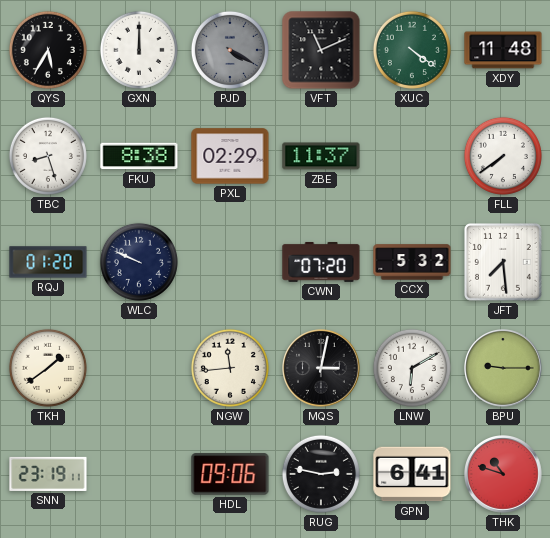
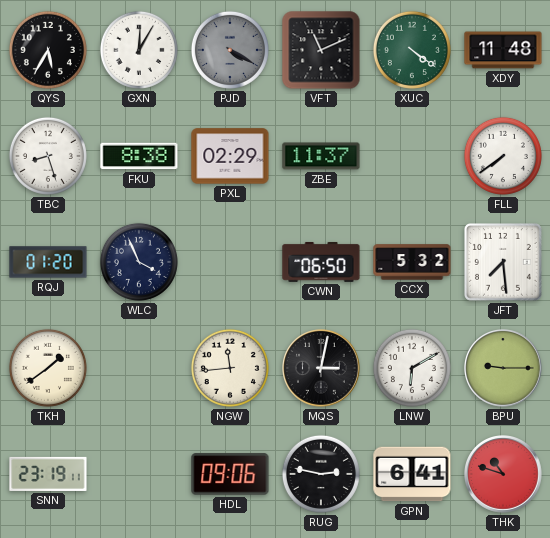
GXN: 12:00 -> 12:05 (139, 50)
WLC: 9:49 -> 3:56 (139, 262)
CWN: 07:20 -> 06:50 (321, 262)
